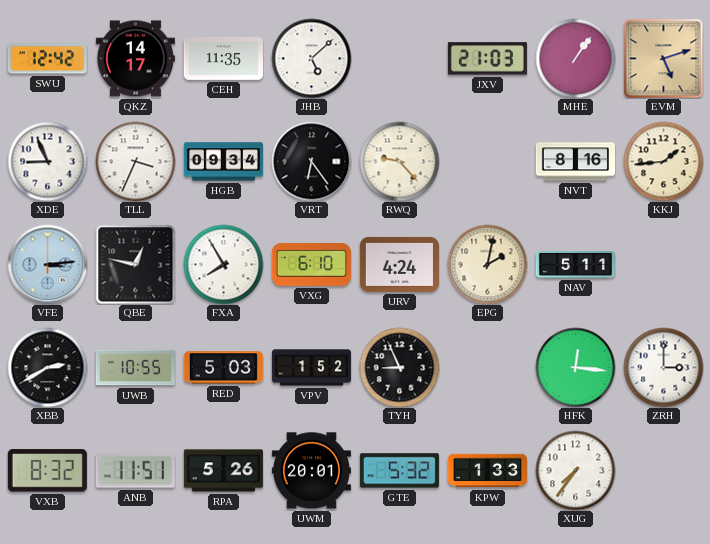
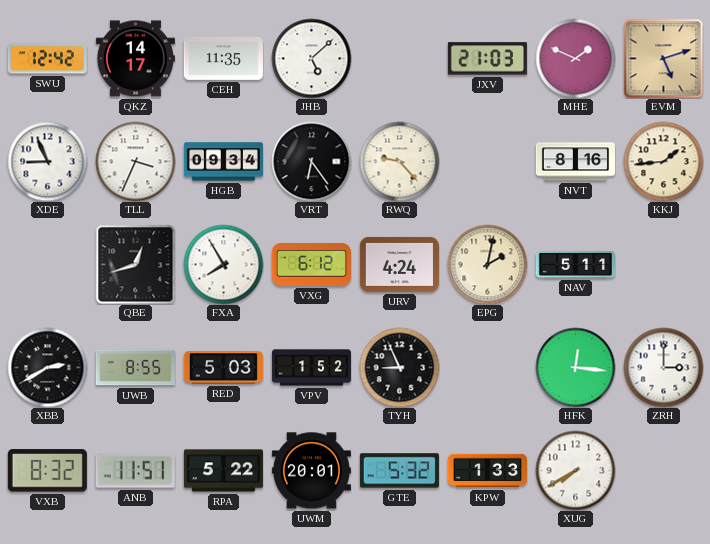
MHE: 1:06 -> 1:49 (575, 58)
VFE: 3:14 -> none (47, 264)
QBE: 12:47 -> 12:42 (135, 264)
VXG: 6:10 -> 6:12 (311, 265)
UWB: 10:55 -> 8:55 (135, 368)
RPA: 5:26 -> 5:22 (223, 471)
XUG: 7:36 -> 7:40 (575, 470)
